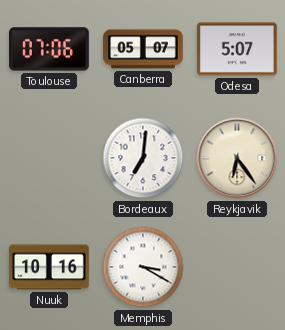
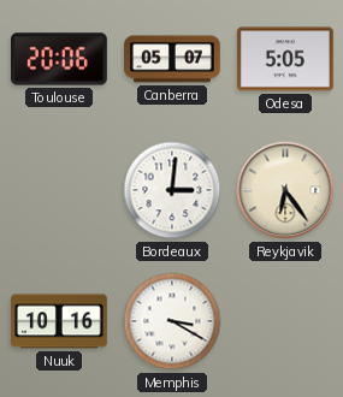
Toulouse: 07:06 -> 20:06 (60, 59)
Odesa: 5:07 -> 5:05 (286, 59)
Bordeaux: 7:01 -> 3:01 (172, 190)
